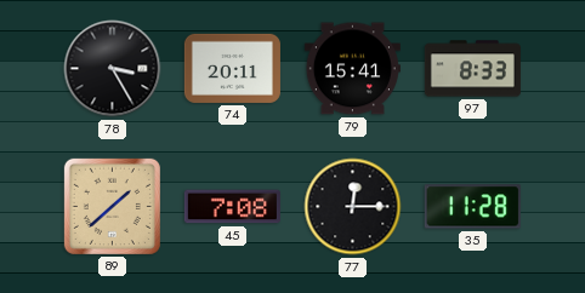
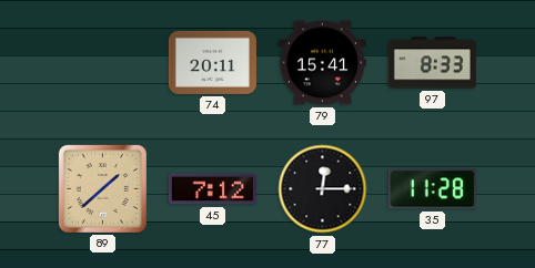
78: 3:25 -> none (113, 69)
45: 7:08 -> 7:12 (212, 189)
